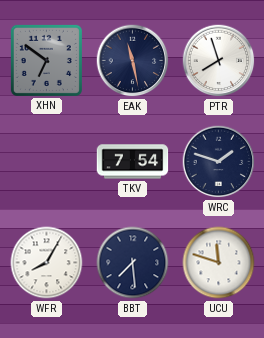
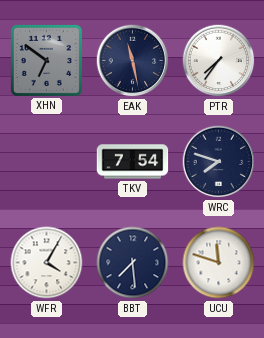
PTR: 7:57 -> 7:36 (219, 61)
WRC: 1:48 -> 7:48 (219, 162)
WFR: 8:05 -> 4:05 (47, 263)
